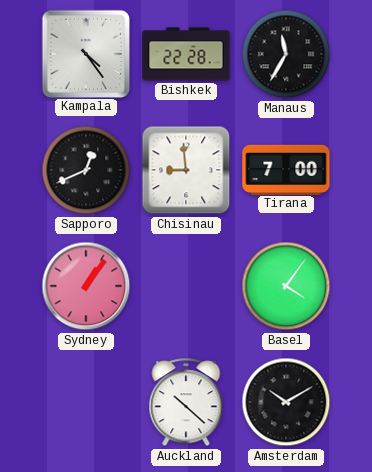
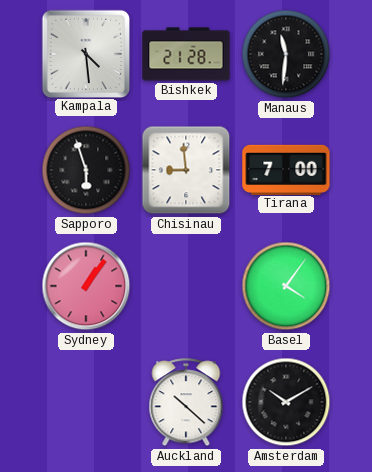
Kampala: 4:24 -> 4:29 (86, 53)
Bishkek: 22:28 -> 21:28 (186, 54)
Manaus: 11:35 -> 11:31 (286, 54)
Sapporo: 12:41 -> 5:57 (86, 170)
